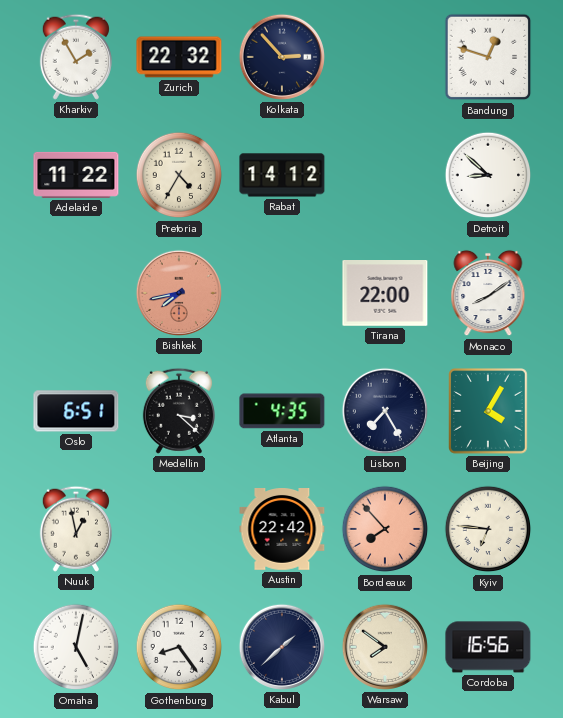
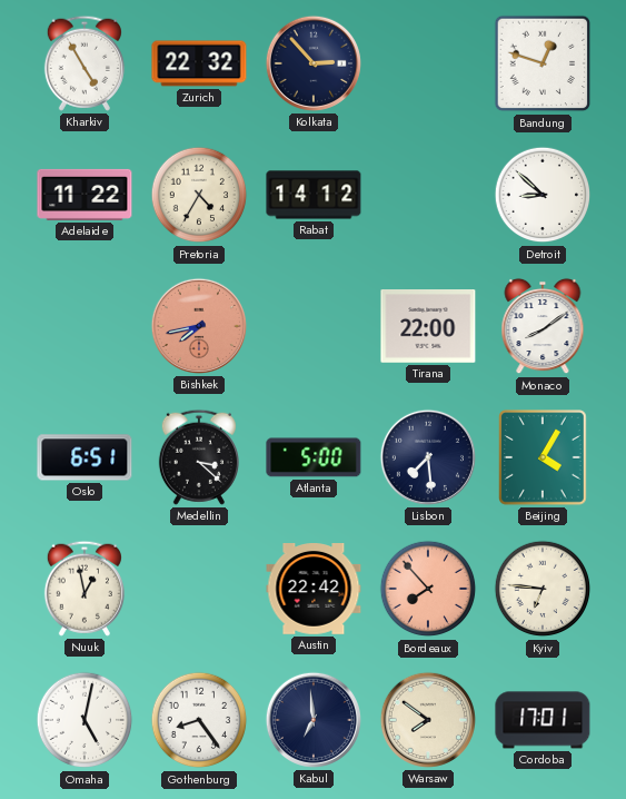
Kharkiv: 1:55 -> 4:55 (85, 63)
Atlanta: 4:35 -> 5:00 (314, 457)
Lisbon: 7:25 -> 7:29 (428, 457)
Kabul: 1:38 -> 6:59 (314, 720)
Cordoba: 16:56 -> 17:01 (543, 720)
